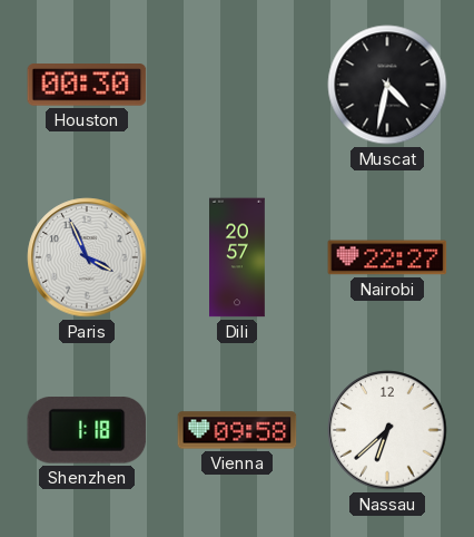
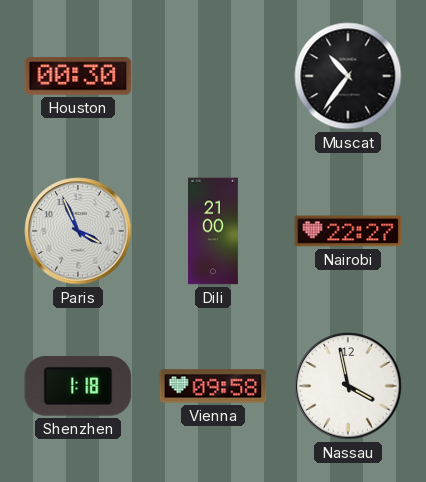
Muscat: 4:32 -> 10:36 (348, 76)
Dili: 20:57 -> 21:00 (214, 231)
Nassau: 6:38 -> 3:58 (348, 386)
